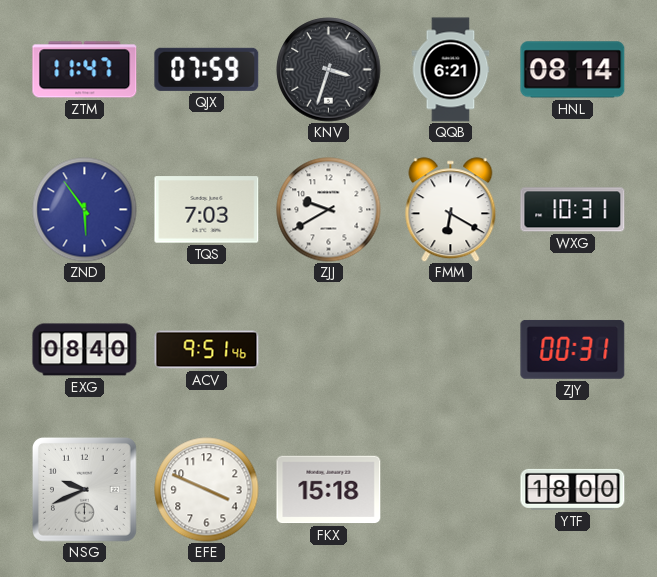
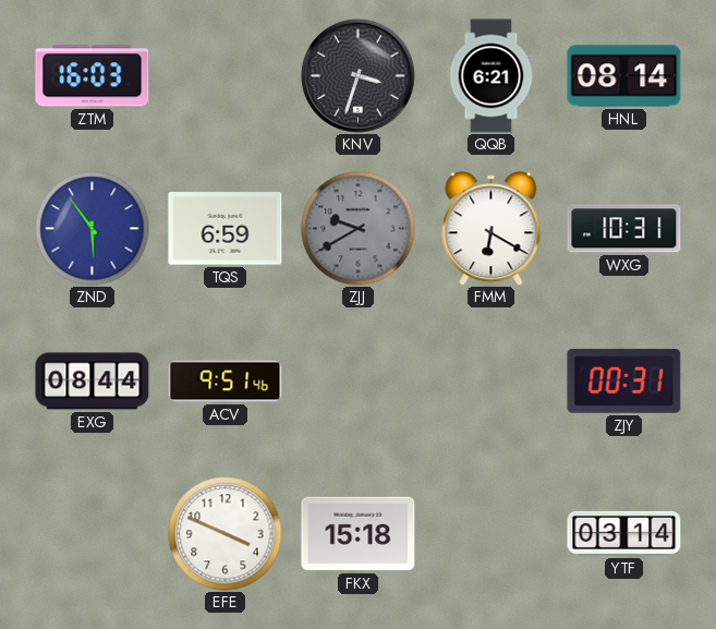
ZTM: 11:47 -> 16:03 (93, 76)
QJX: 07:59 -> none (207, 69)
TQS: 7:03 -> 6:59 (226, 229)
ZJJ dial: white -> grey (359, 229)
EXG: 08:40 -> 08:44 (93, 382)
NSG: 9:41 -> none (84, 489)
YTF: 18:00 -> 03:14 (624, 533)
